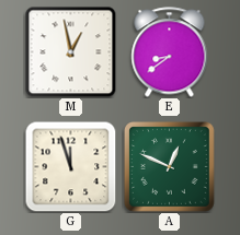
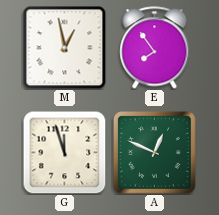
E: 8:39 -> 7:54 (155, 48)
